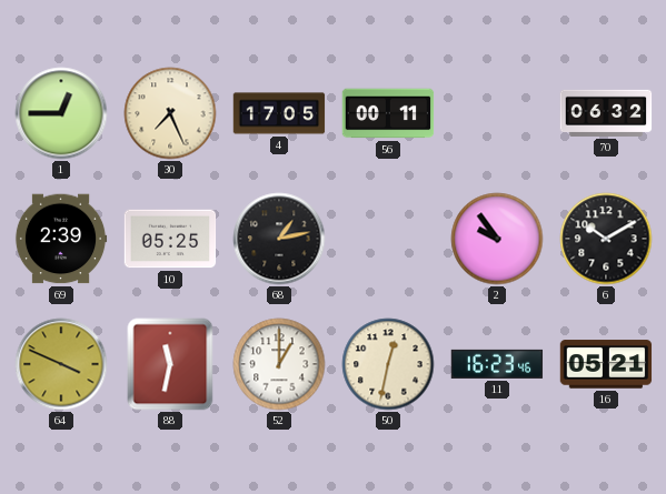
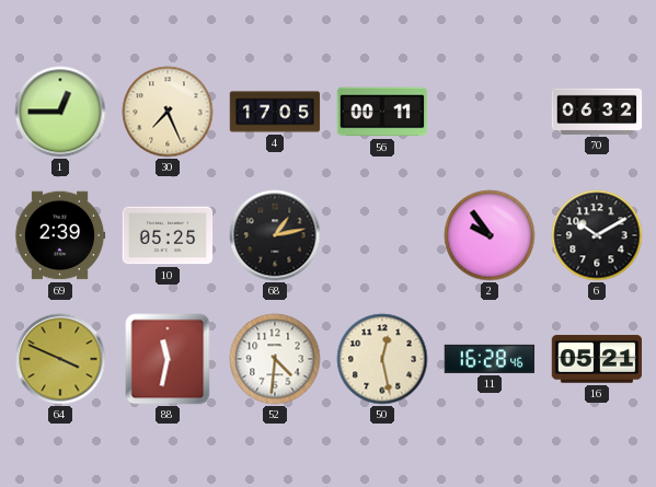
52: 1:00 -> 4:31 (275, 359)
50: 12:32 -> 12:28 (382, 359)
11: 16:23 -> 16:28 (490, 359)
